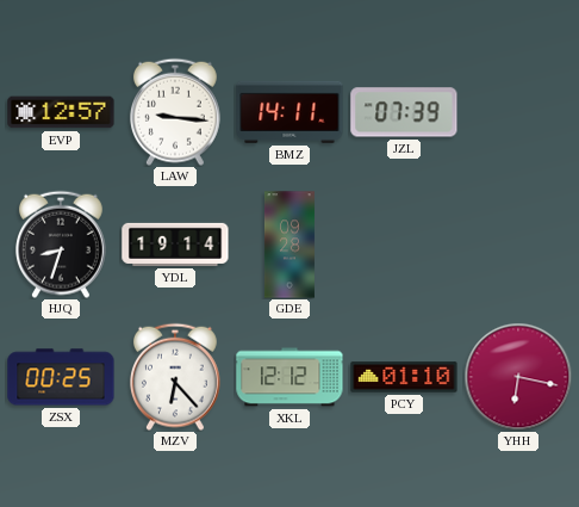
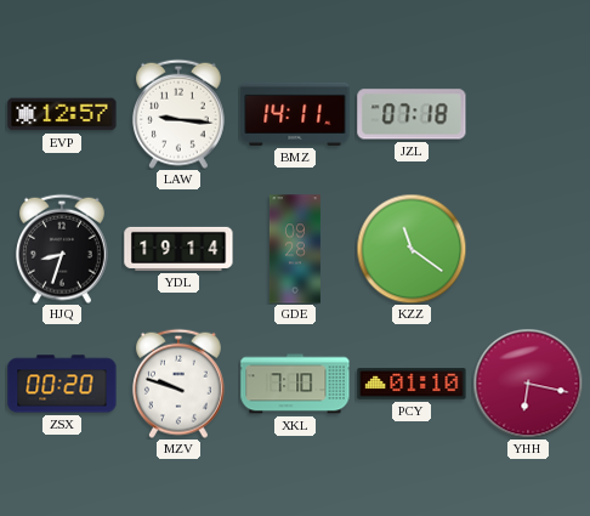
JZL: 07:39 -> 07:18 (412, 114)
KZZ: none -> 11:21 (412, 249)
ZSX: 00:25 -> 00:20 (62, 384)
MZV: 6:23 -> 9:48 (178, 384)
XKL: 12:12 -> 7:10 (295, 384)
